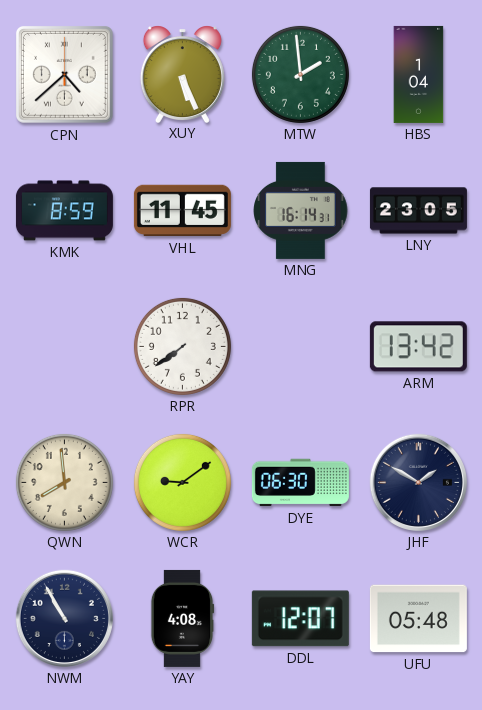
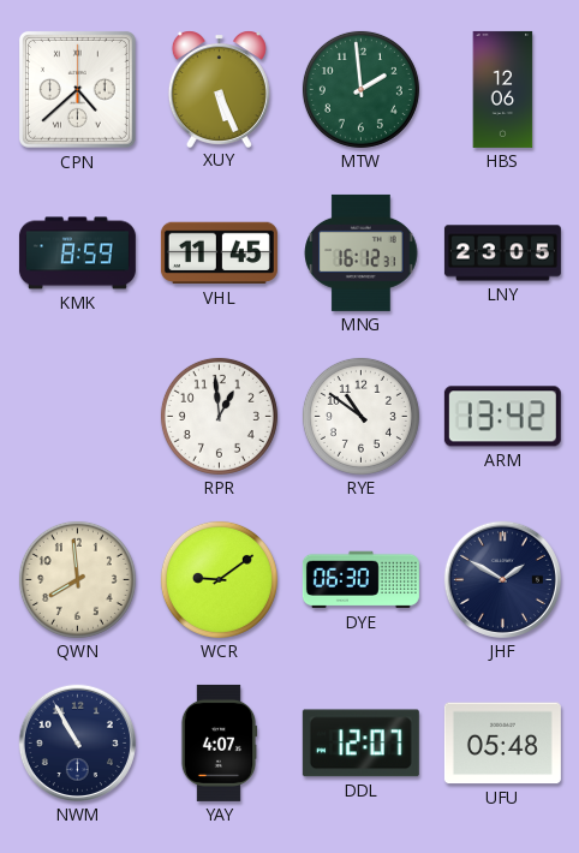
HBS: 1:04 -> 12:06 (503, 89)
MNG: 16:14 -> 16:12 (362, 252)
RPR: 7:39 -> 12:59 (219, 416)
RYE: none -> 10:51 (360, 416)
YAY: 4:08 -> 4:07 (219, 742)
